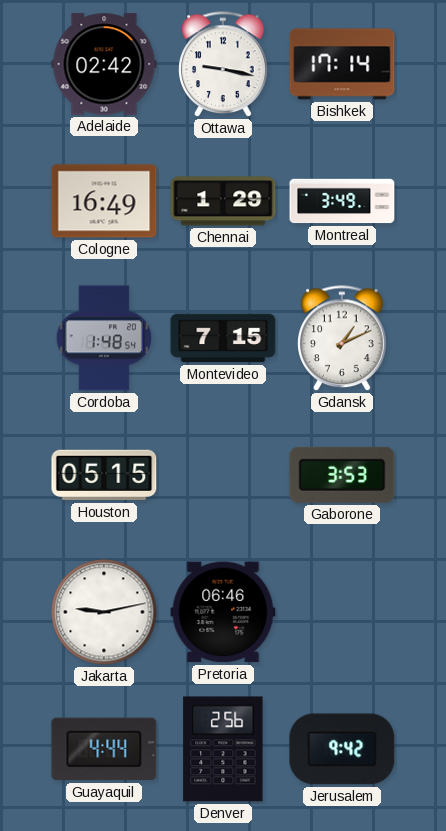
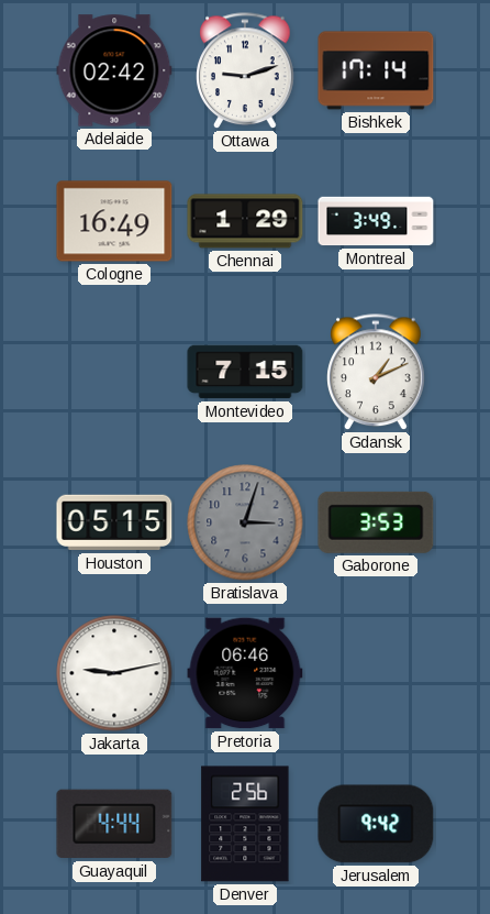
Ottawa: 9:17 -> 9:12 (245, 71)
Cordoba: 1:48 -> none (104, 338)
Bratislava: none -> 3:03 (245, 522)
